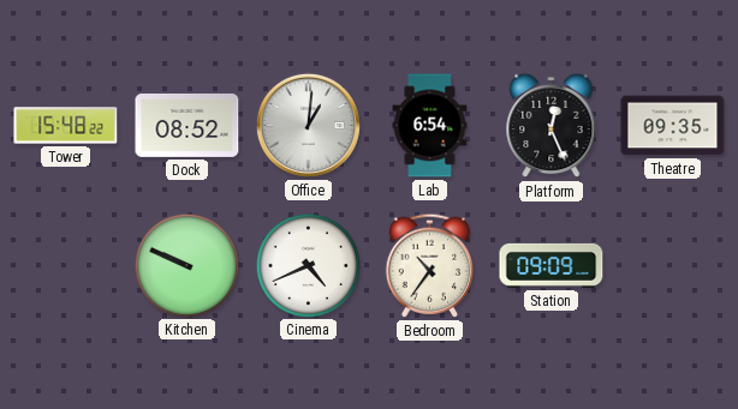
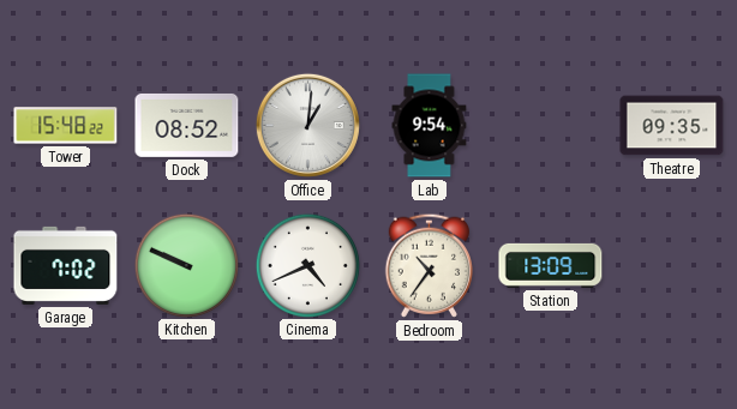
Lab: 6:54 -> 9:54 (430, 126)
Platform: 12:26 -> none (552, 126)
Garage: none -> 7:02 (66, 265)
Station: 09:09 -> 13:09 (551, 265)
